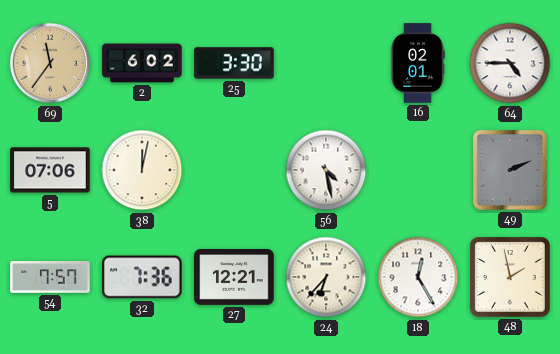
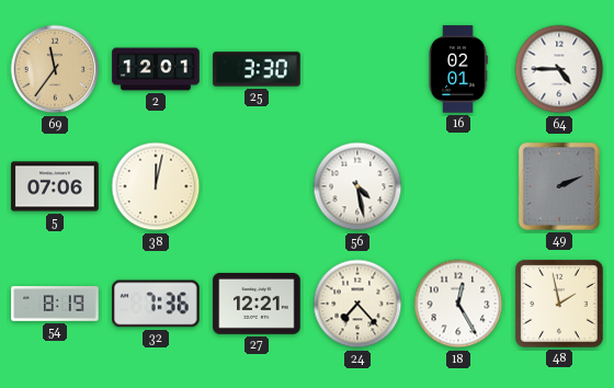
2: 6:02 -> 12:01 (156, 69)
54: 7:57 -> 8:19 (55, 304)
24: 6:37 -> 7:23 (357, 304)
